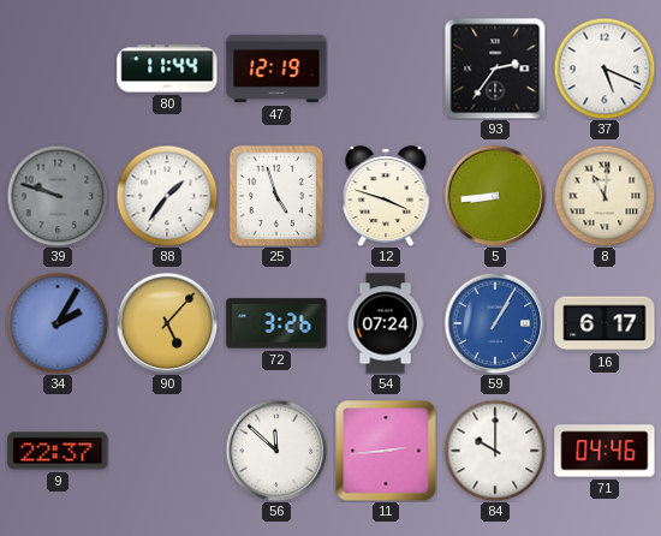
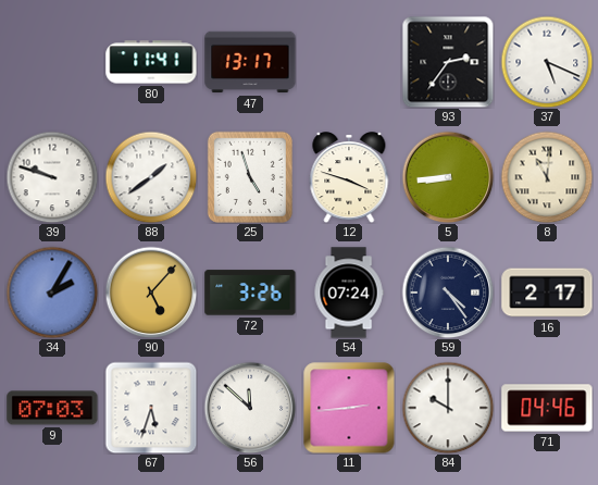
80: 11:44 -> 11:41 (151, 62)
47: 12:19 -> 13:17 (250, 62)
39 dial: grey -> white (52, 177)
88: 1:36 -> 1:39 (151, 177)
59: 1:05 -> 4:24 (448, 293)
59 dial: blue -> navy (448, 293)
16: 6:17 -> 2:17 (547, 293)
9: 22:37 -> 07:03 (52, 408)
67: none -> 5:33 (151, 408)
